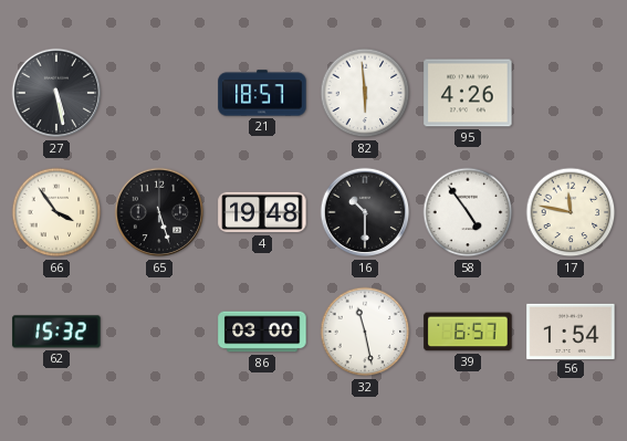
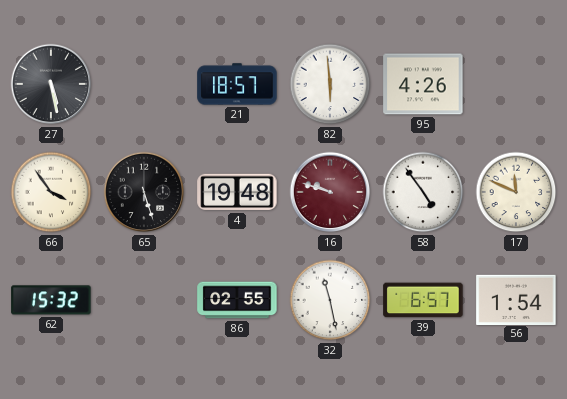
16: 10:30 -> 9:48 (330, 192)
16 dial: black -> burgundy (330, 192)
17: 11:47 -> 11:49 (516, 192)
86: 03:00 -> 02:55 (237, 300)
